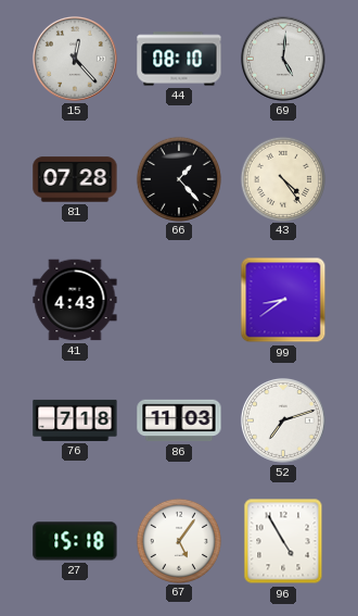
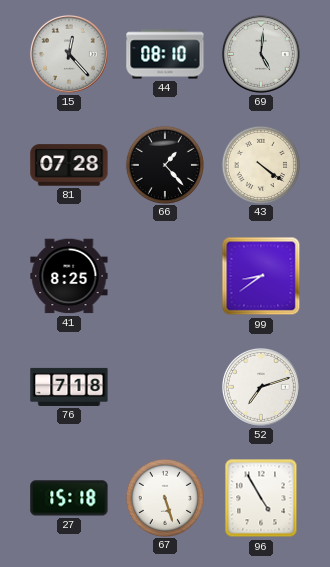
43: 4:24 -> 4:21 (260, 164)
41: 4:43 -> 8:25 (69, 276)
86: 11:03 -> none (179, 420)
67: 5:06 -> 5:27 (164, 497)
